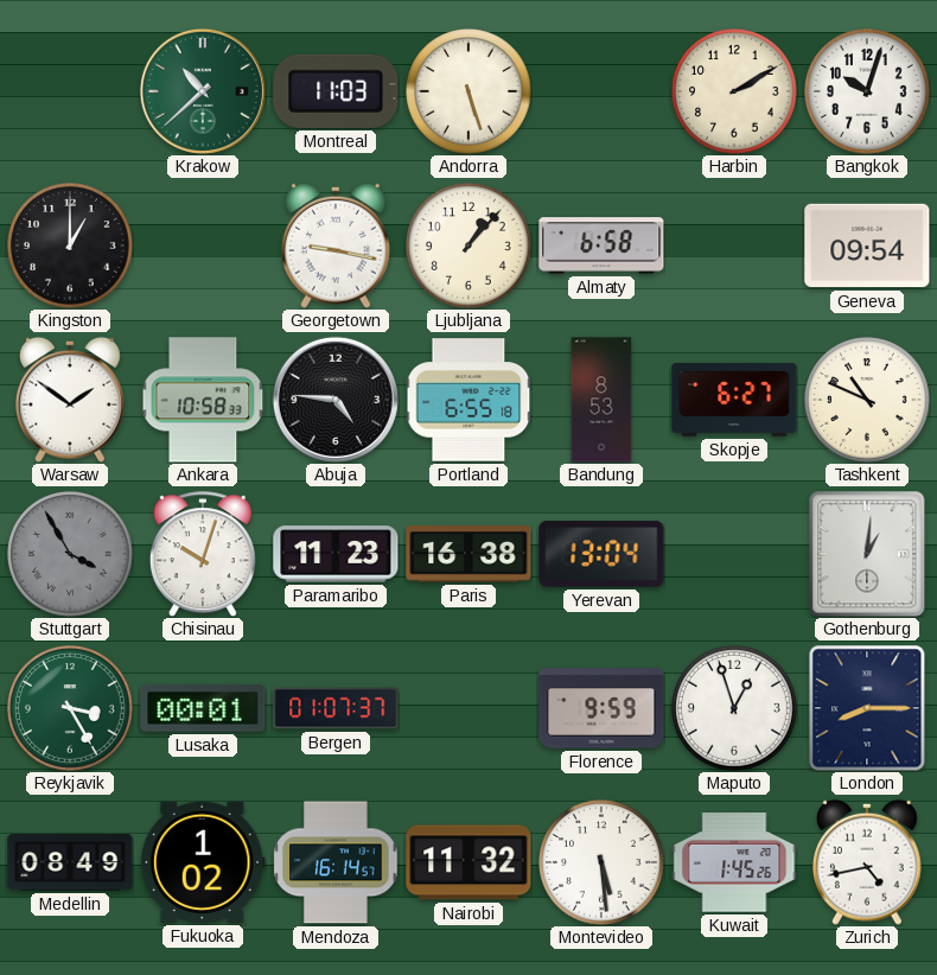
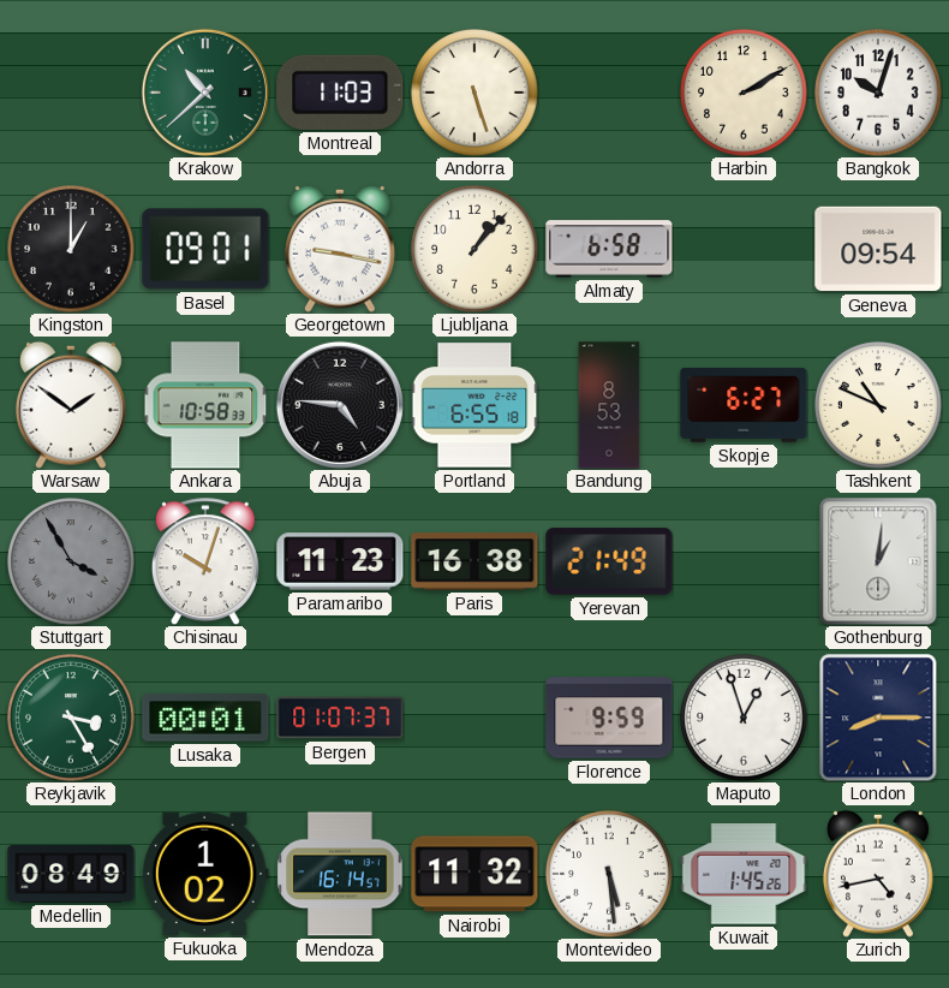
Basel: none -> 09:01 (205, 249)
Yerevan: 13:04 -> 21:49 (609, 561)
